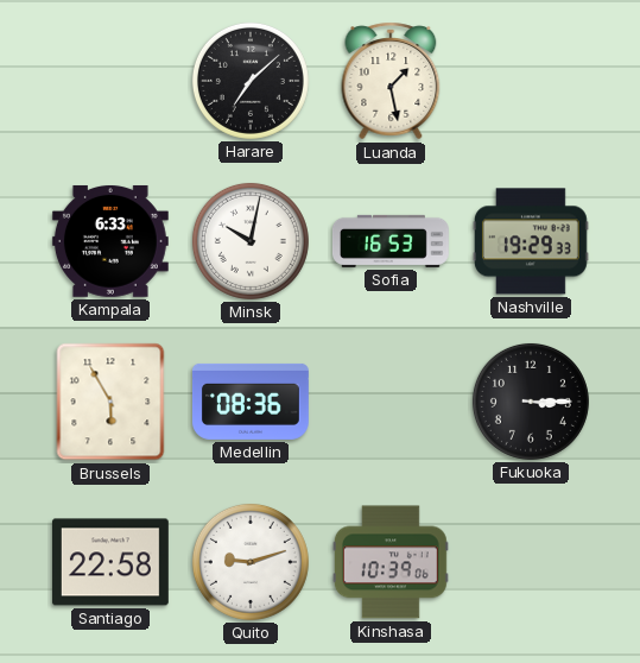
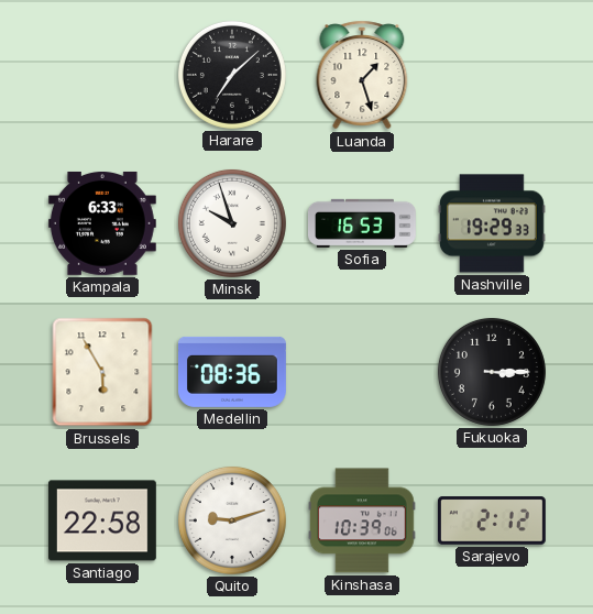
Luanda: 1:28 -> 1:27 (362, 75)
Minsk: 10:02 -> 9:57 (232, 223)
Sarajevo: none -> 2:12 (492, 520)
